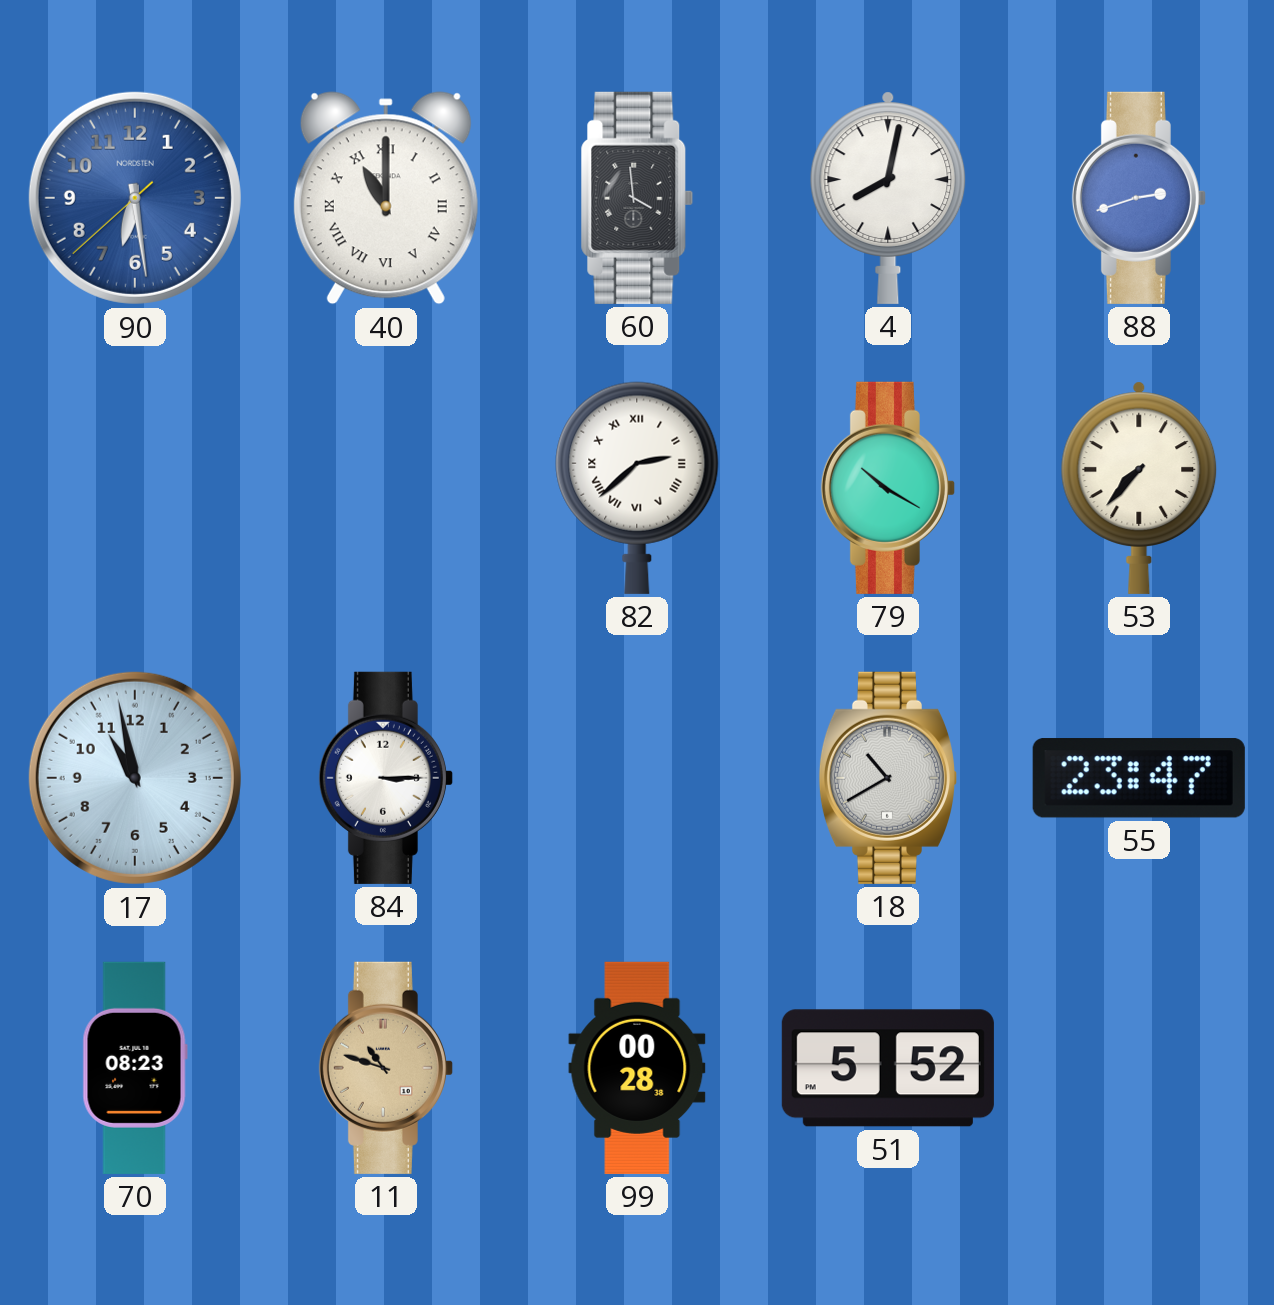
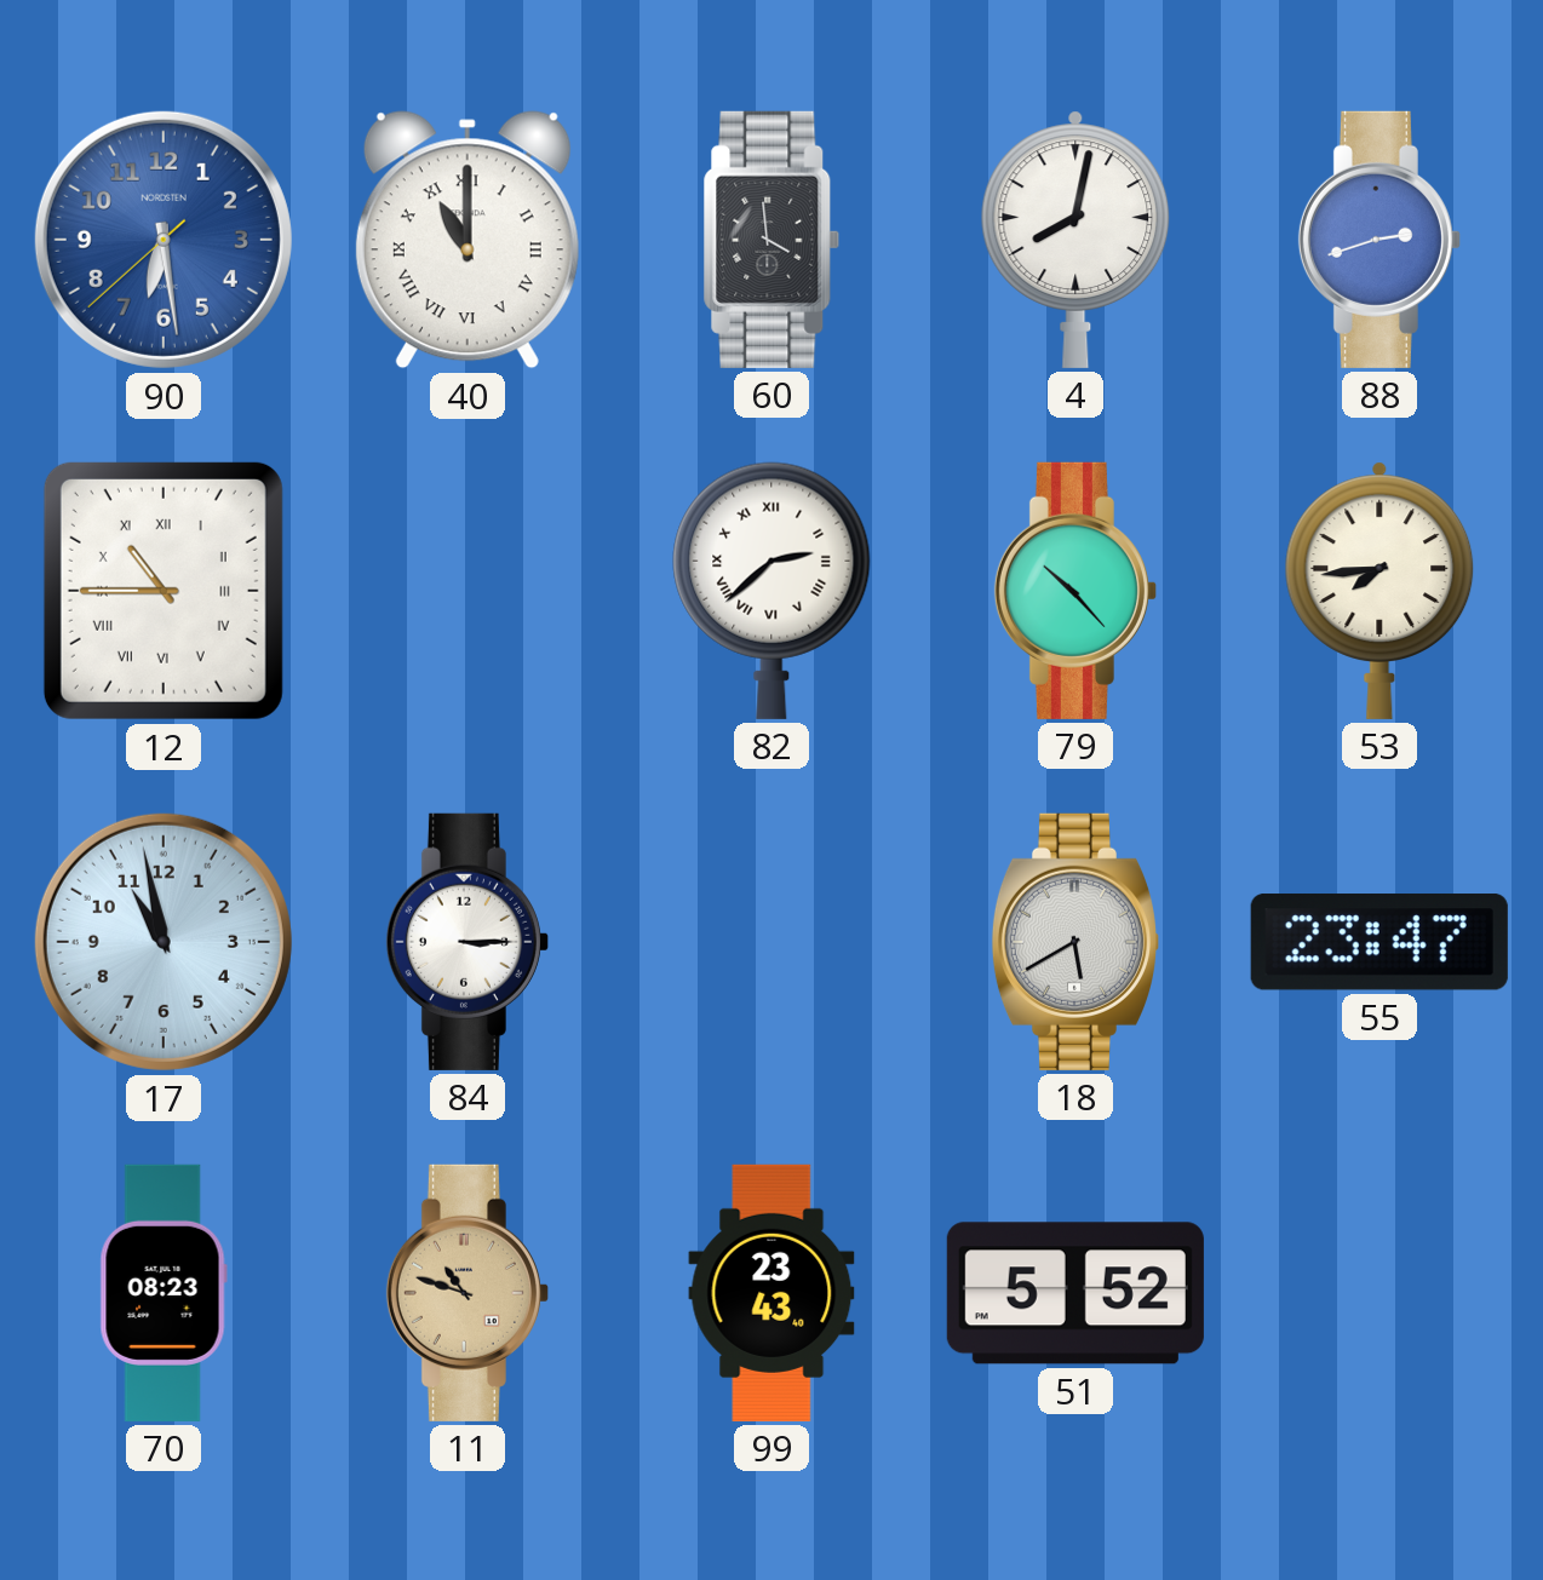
12: none -> 10:45 (164, 591)
79: 10:20 -> 10:23 (1075, 591)
53: 7:37 -> 7:44 (1379, 591)
18: 10:40 -> 5:40 (1074, 942)
99: 00:28 -> 23:43 (772, 1293)
